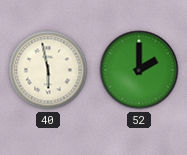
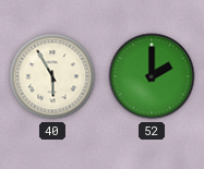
40: 5:58 -> 5:55 (52, 76)
